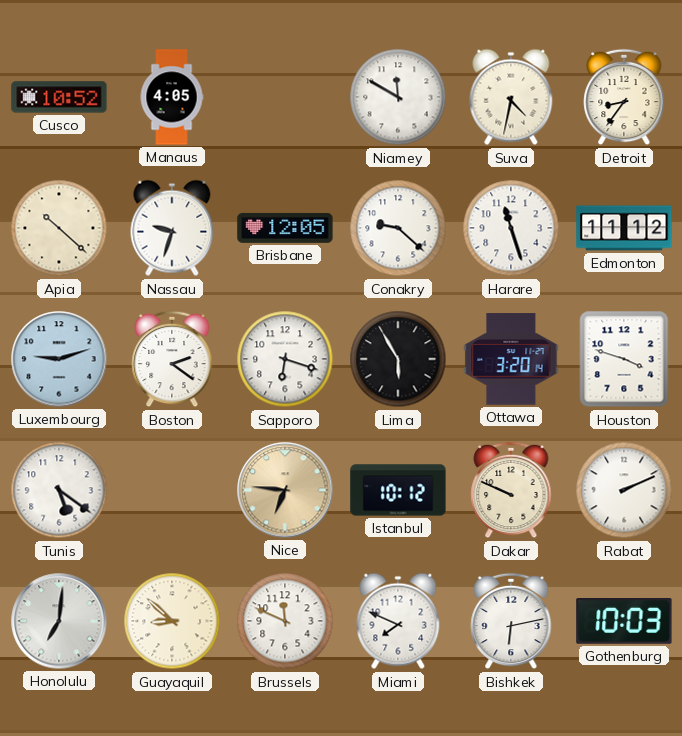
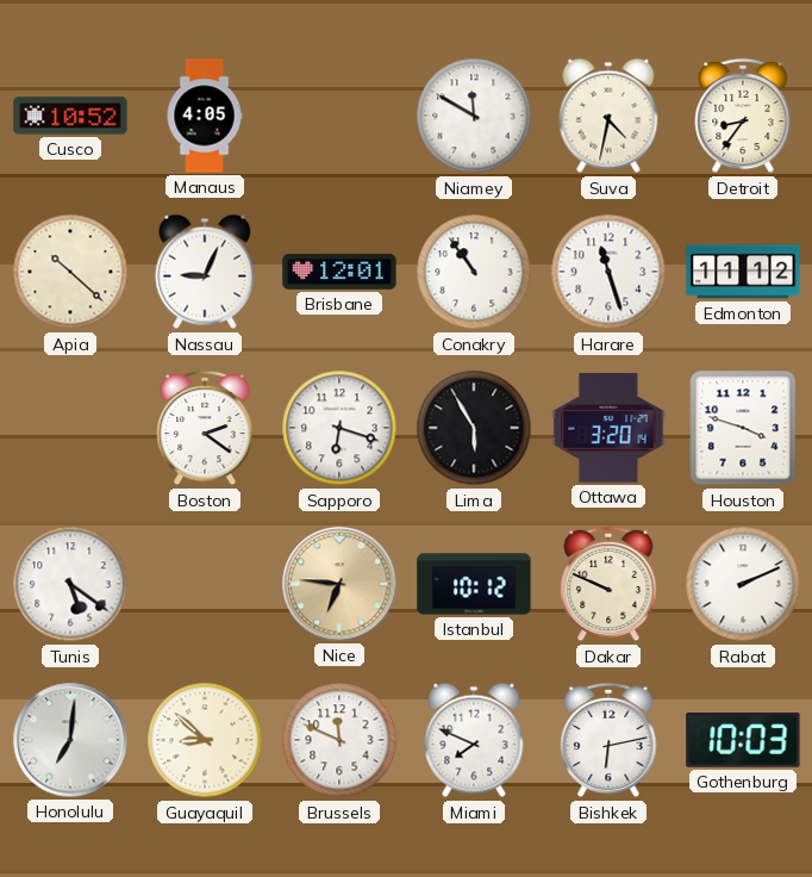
Nassau: 9:33 -> 9:04 (205, 272)
Brisbane: 12:05 -> 12:01 (339, 272)
Conakry: 9:22 -> 10:54 (474, 272)
Luxembourg: 9:12 -> none (59, 359)
